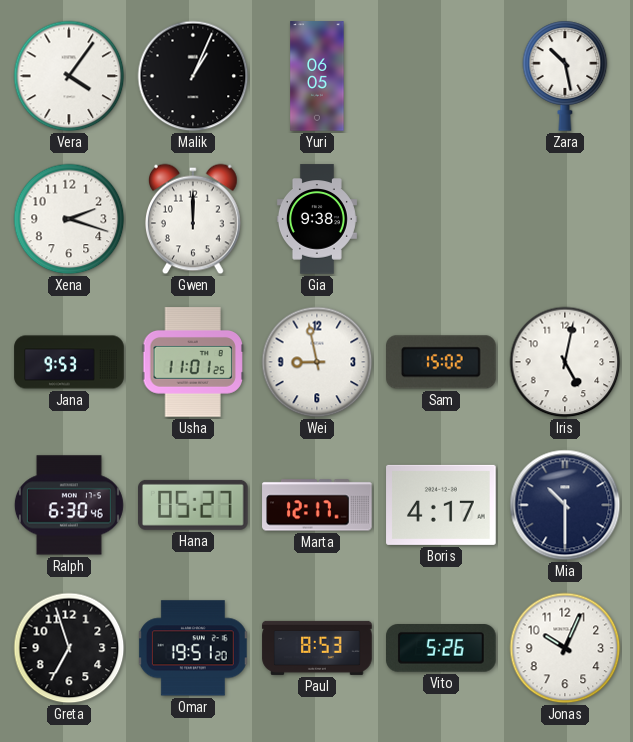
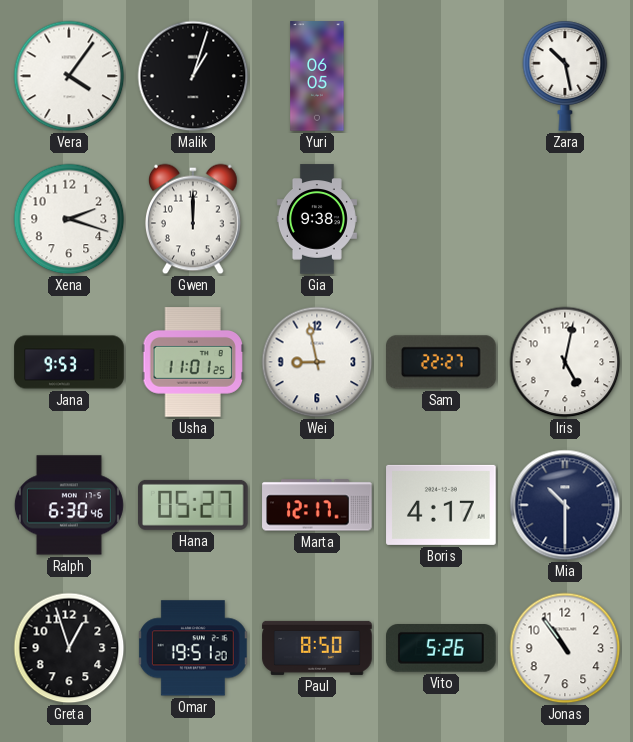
Malik: 1:04 -> 1:03 (193, 76)
Sam: 15:02 -> 22:27 (442, 362)
Greta: 6:57 -> 12:57 (69, 648)
Paul: 8:53 -> 8:50 (317, 648)
Jonas: 10:04 -> 10:54 (565, 648)
